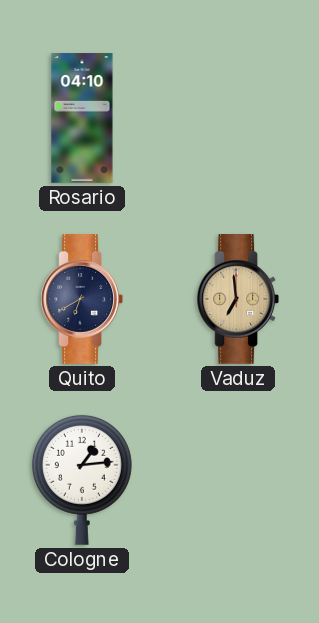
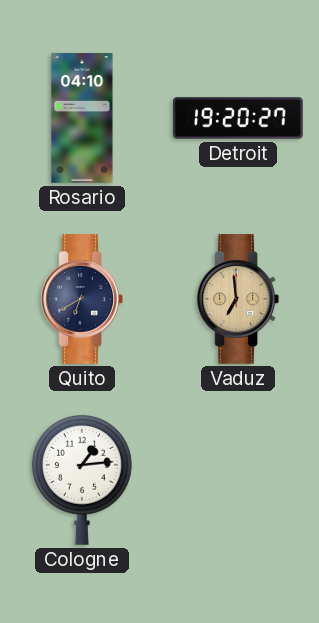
Detroit: none -> 19:20 (238, 118)
